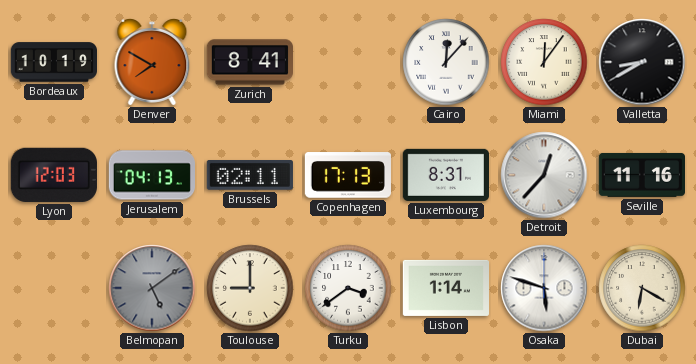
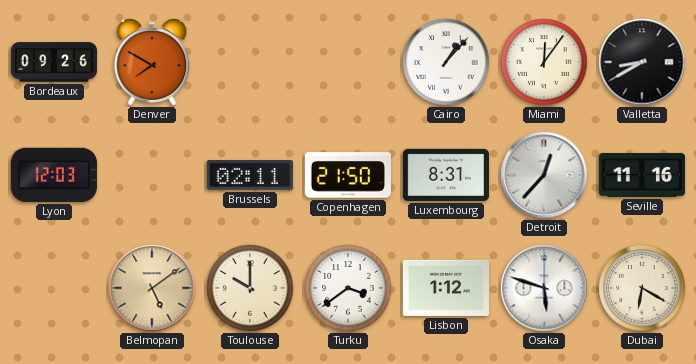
Bordeaux: 10:19 -> 09:26 (53, 62)
Zurich: 8:41 -> none (249, 62)
Cairo: 12:07 -> 1:07 (446, 62)
Jerusalem: 04:13 -> none (151, 175)
Copenhagen: 17:13 -> 21:50 (348, 175)
Belmopan dial: grey -> champagne (152, 288)
Toulouse: 9:00 -> 10:00 (250, 288)
Lisbon: 1:14 -> 1:12 (445, 288)
